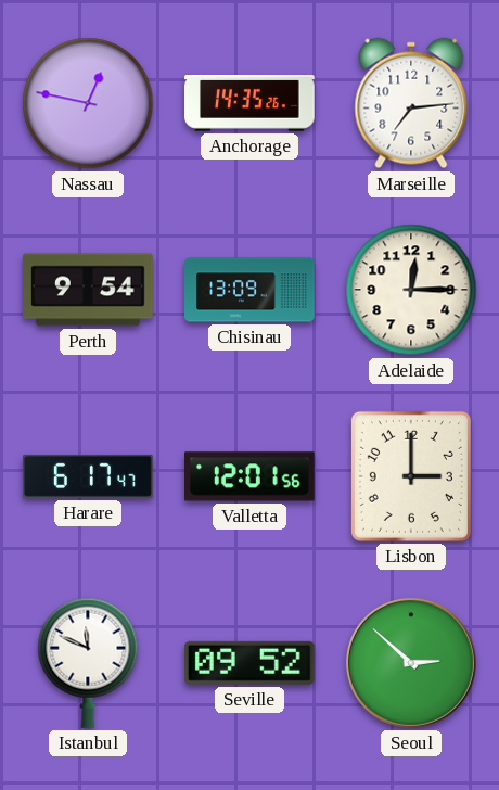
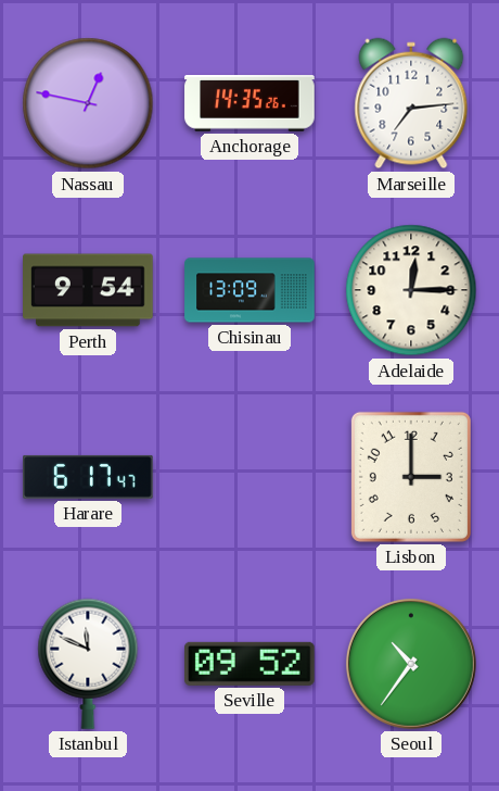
Valletta: 12:01 -> none (251, 476)
Seoul: 2:52 -> 10:36 (411, 664)
